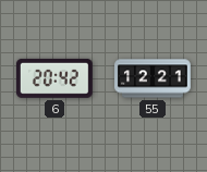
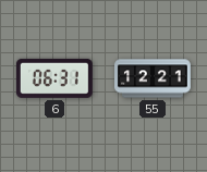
6: 20:42 -> 06:31 (54, 78)
